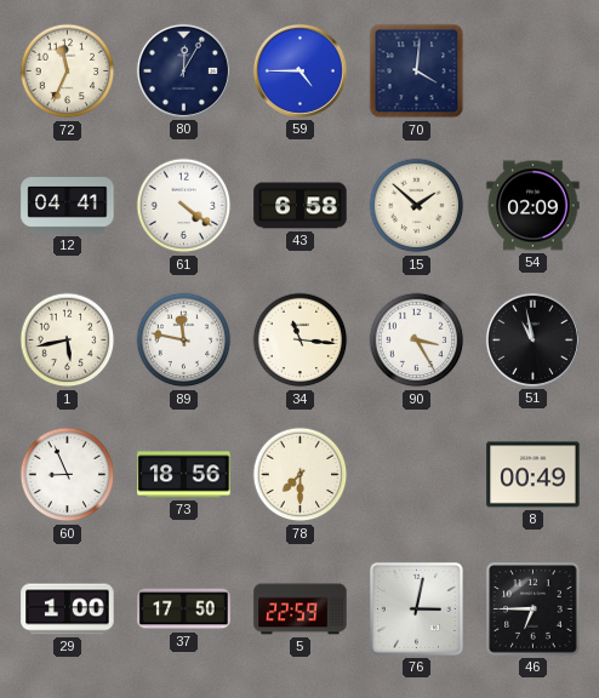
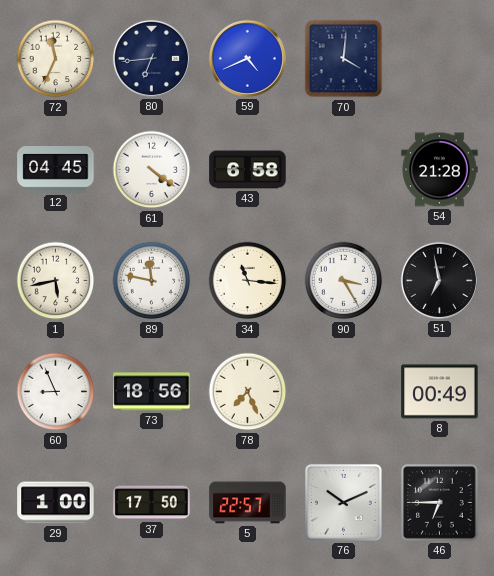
80: 12:05 -> 6:44 (151, 58)
59: 4:45 -> 4:41 (247, 58)
12: 04:41 -> 04:45 (56, 170)
15: 1:52 -> none (417, 206)
54: 02:09 -> 21:28 (440, 170)
51: 10:58 -> 6:58 (439, 280)
78: 7:30 -> 7:26 (248, 392)
5: 22:59 -> 22:57 (248, 503)
76: 3:02 -> 10:11 (343, 502)
